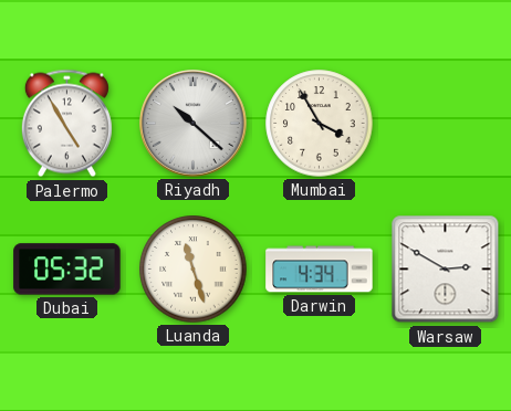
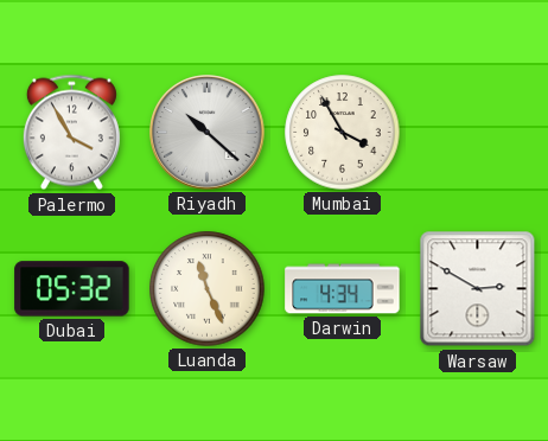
Palermo: 4:55 -> 3:55 (71, 133)
Luanda: 11:27 -> 11:26 (208, 289)
